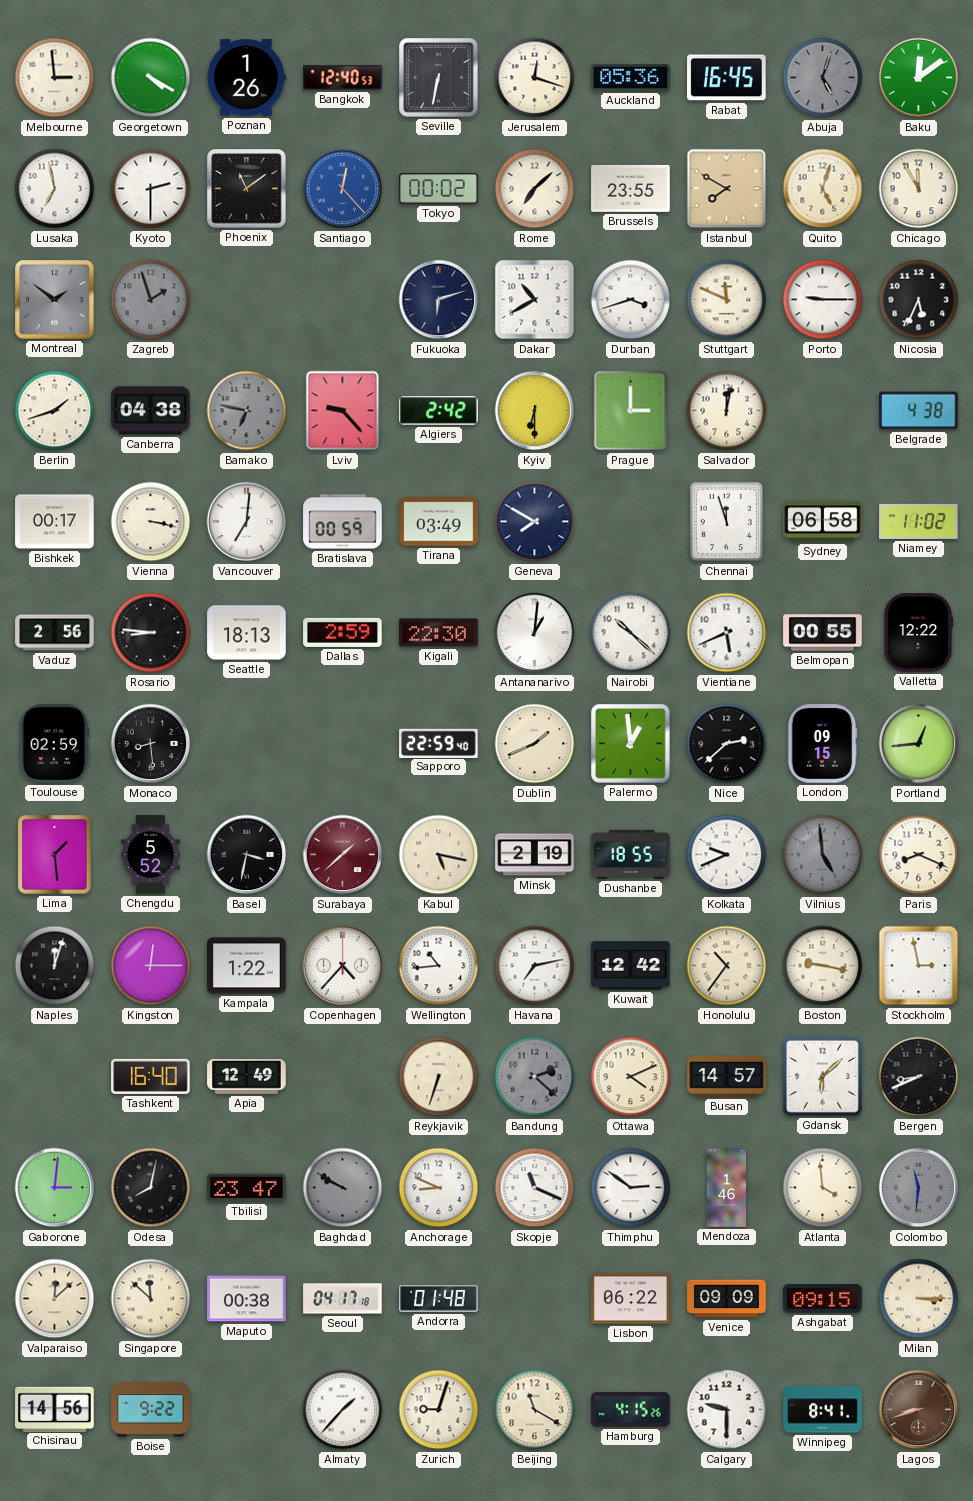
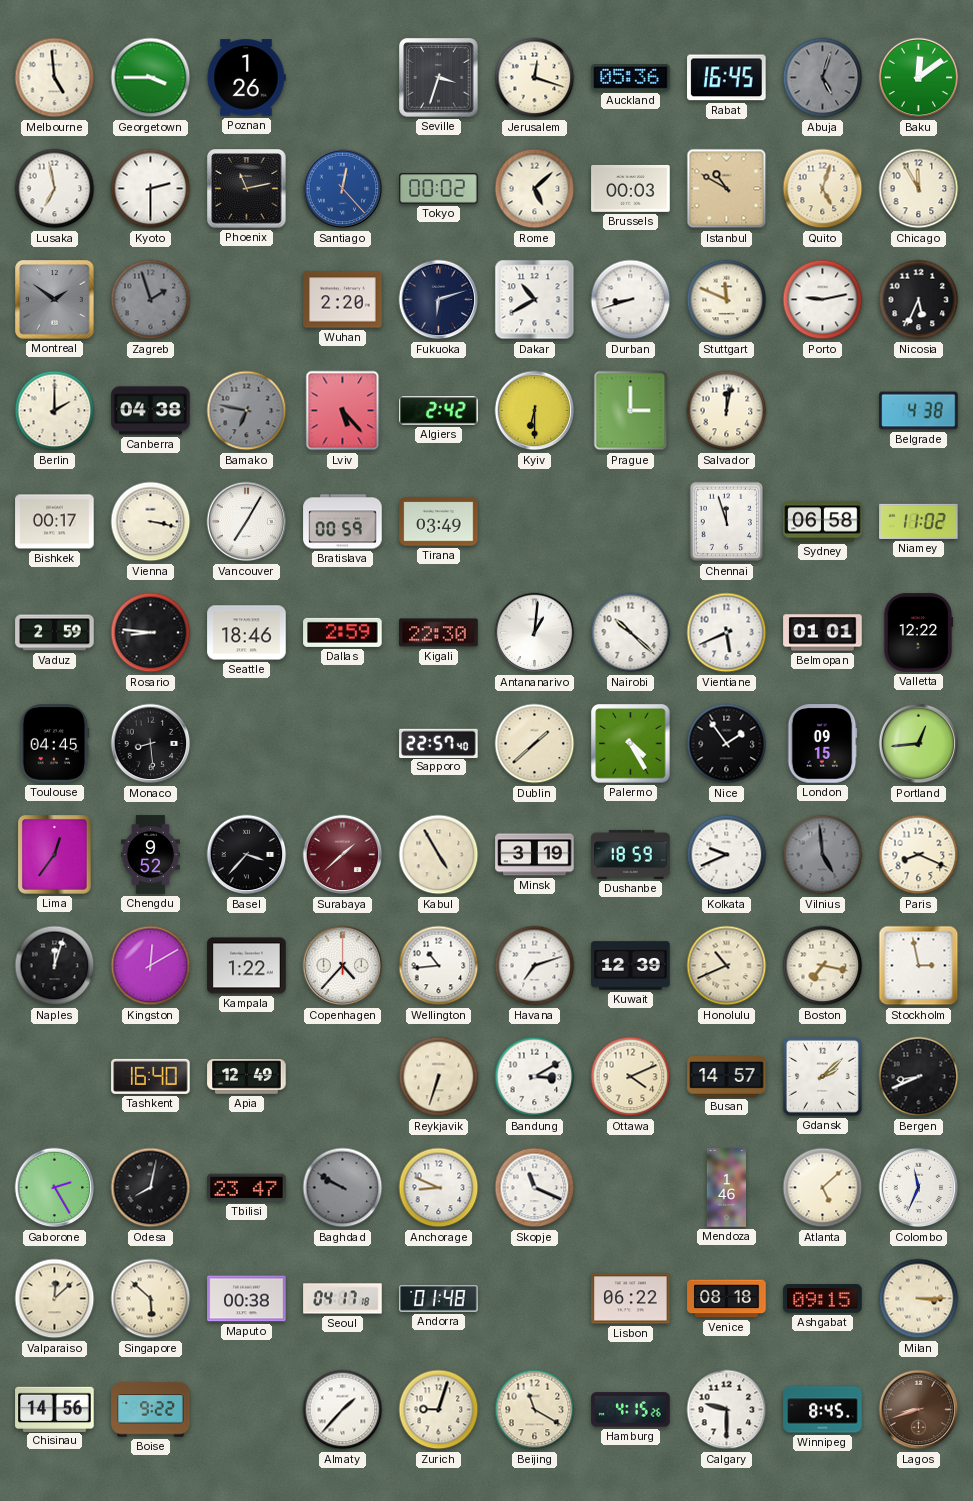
Melbourne: 2:59 -> 4:59 (55, 78)
Georgetown: 4:20 -> 3:45 (151, 78)
Bangkok: 12:40 -> none (343, 78)
Seville: 6:32 -> 3:33 (439, 78)
Phoenix: 11:09 -> 11:13 (247, 189)
Rome: 7:08 -> 5:08 (535, 189)
Brussels: 23:55 -> 00:03 (631, 188)
Istanbul: 7:50 -> 10:50 (727, 189)
Wuhan: none -> 2:20 (343, 300)
Durban: 3:42 -> 8:42 (631, 300)
Porto: 9:15 -> 9:13 (823, 300)
Berlin: 1:42 -> 2:00 (55, 411)
Lviv: 9:23 -> 5:23 (343, 411)
Vancouver: 7:01 -> 7:05 (247, 522)
Geneva: 7:50 -> none (535, 522)
Vaduz: 2:56 -> 2:59 (55, 633)
Seattle: 18:13 -> 18:46 (247, 633)
Belmopan: 00:55 -> 01:01 (823, 633)
Toulouse: 02:59 -> 04:45 (55, 744)
Sapporo: 22:59 -> 22:57 (439, 743)
Dublin: 1:41 -> 1:38 (535, 744)
Palermo: 12:59 -> 4:25 (631, 744)
Nice: 2:38 -> 1:54 (727, 744)
Lima: 1:29 -> 12:36 (55, 855)
Chengdu: 5:52 -> 9:52 (150, 855)
Basel: 3:32 -> 3:37 (247, 855)
Kabul: 5:17 -> 4:55 (439, 855)
Minsk: 2:19 -> 3:19 (535, 855)
Dushanbe: 18:55 -> 18:59 (631, 854)
Kingston: 12:15 -> 12:10 (151, 966)
Havana: 7:13 -> 7:12 (535, 966)
Kuwait: 12:42 -> 12:39 (631, 966)
Honolulu: 10:36 -> 10:41 (727, 966)
Boston: 9:17 -> 7:17 (823, 966)
Bandung: 2:22 -> 3:10 (535, 1077)
Bandung dial: grey -> white (535, 1077)
Gdansk: 6:08 -> 2:08 (822, 1076)
Gaborone: 3:01 -> 2:25 (55, 1188)
Thimphu: 2:51 -> none (631, 1188)
Atlanta: 3:59 -> 5:08 (823, 1188)
Colombo: 11:31 -> 11:34 (919, 1188)
Colombo dial: grey -> white (919, 1188)
Singapore: 11:52 -> 5:52 (151, 1299)
Venice: 09:09 -> 08:18 (727, 1299)
Winnipeg: 8:41 -> 8:45 (823, 1410)
